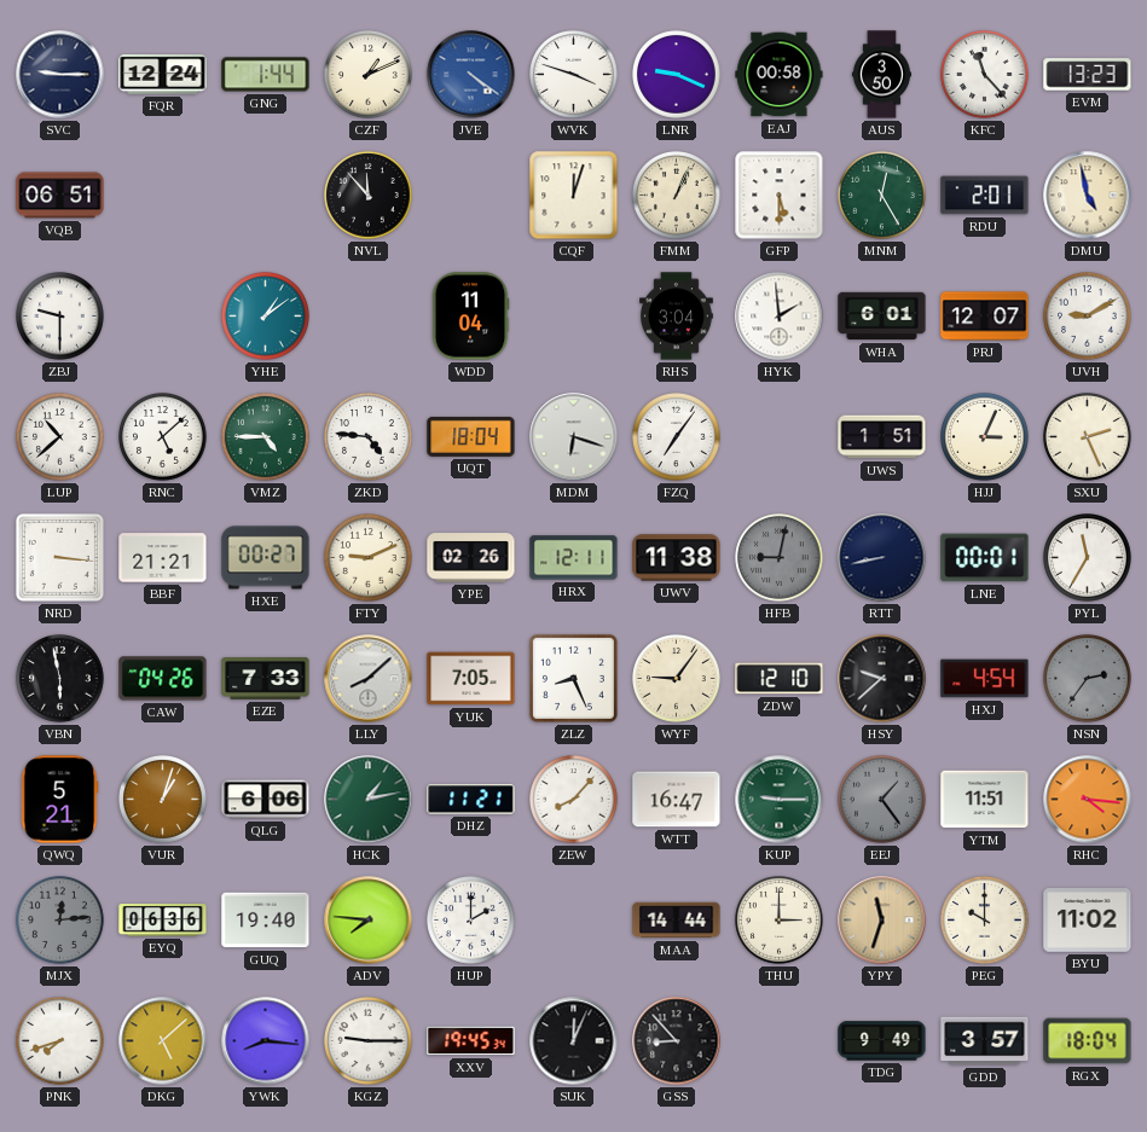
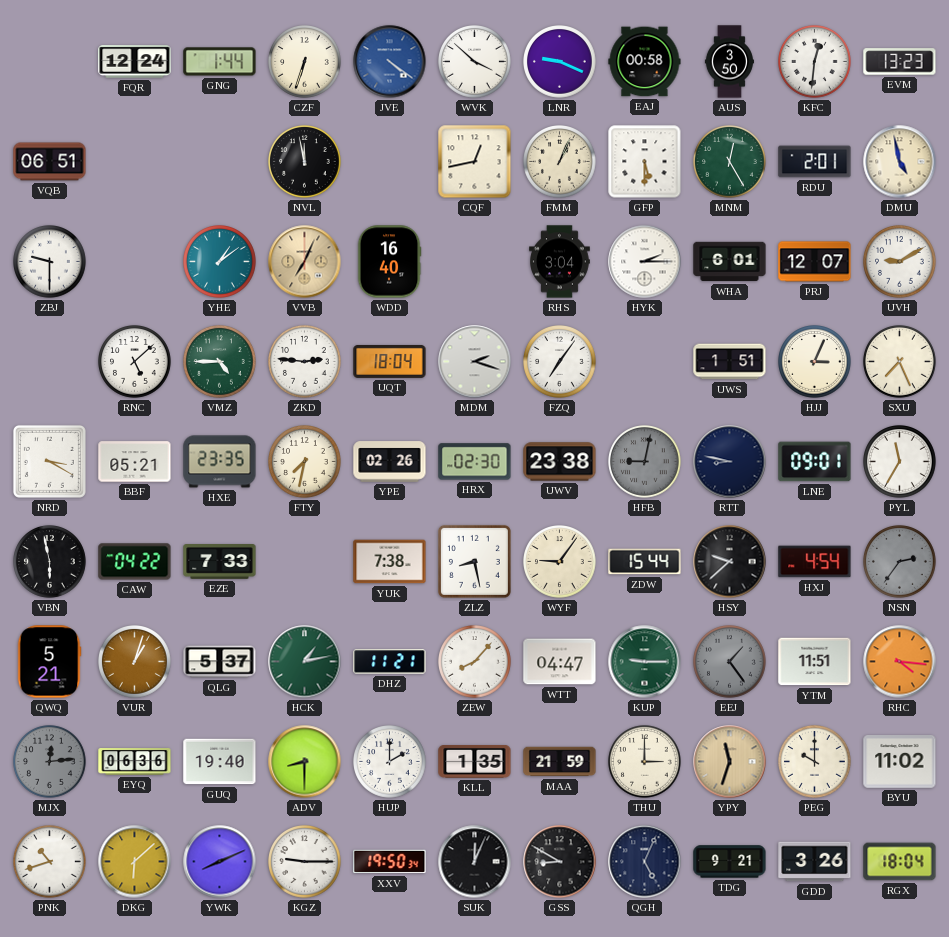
SVC: 9:15 -> none (60, 75)
CZF: 1:11 -> 6:33 (305, 62)
WVK: 3:48 -> 3:52 (475, 62)
KFC: 11:23 -> 12:31 (815, 62)
NVL: 11:53 -> 11:58 (305, 162)
CQF: 12:03 -> 12:43 (475, 162)
VVB: none -> 7:04 (305, 262)
WDD: 11:04 -> 16:40 (389, 262)
HYK: 1:59 -> 2:15 (645, 262)
LUP: 10:38 -> none (60, 437)
ZKD: 4:46 -> 2:46 (305, 362)
MDM: 6:18 -> 2:18 (475, 362)
SXU: 2:26 -> 7:26 (900, 362)
NRD: 3:16 -> 3:20 (49, 461)
BBF: 21:21 -> 05:21 (135, 462)
HXE: 00:27 -> 23:35 (220, 462)
FTY: 9:11 -> 7:32 (305, 462)
HRX: 12:11 -> 02:30 (475, 462)
UWV: 11:38 -> 23:38 (560, 462)
RTT: 8:43 -> 8:47 (730, 462)
LNE: 00:01 -> 09:01 (815, 462)
CAW: 04:26 -> 04:22 (135, 562)
LLY: 8:08 -> none (369, 679)
YUK: 7:05 -> 7:38 (390, 562)
ZLZ: 8:26 -> 8:28 (474, 561)
ZDW: 12:10 -> 15:44 (645, 562)
QLG: 6:06 -> 5:37 (220, 662)
WTT: 16:47 -> 04:47 (560, 662)
ADV: 7:46 -> 8:30 (305, 762)
KLL: none -> 1:35 (475, 762)
MAA: 14:44 -> 21:59 (560, 762)
PNK: 7:42 -> 10:42 (50, 862)
DKG: 5:08 -> 6:08 (135, 862)
YWK: 8:16 -> 8:11 (220, 862)
XXV: 19:45 -> 19:50 (390, 862)
GSS: 8:53 -> 8:50 (560, 862)
QGH: none -> 5:04 (645, 862)
TDG: 9:49 -> 9:21 (730, 862)
GDD: 3:57 -> 3:26 (815, 862)
